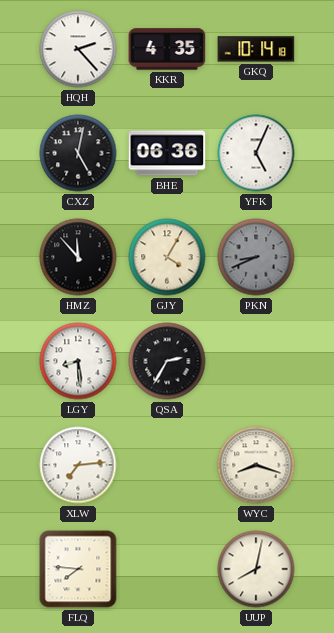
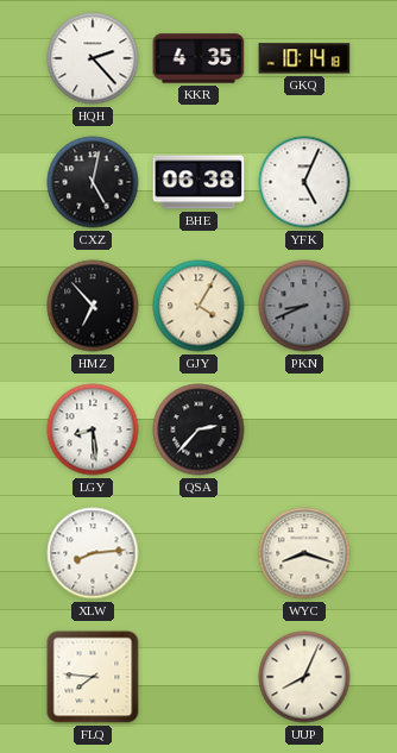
BHE: 06:36 -> 06:38 (198, 182)
HMZ: 11:53 -> 6:53 (93, 306)
QSA: 2:35 -> 2:37 (198, 429)
XLW: 7:14 -> 8:14 (93, 553)
UUP: 8:02 -> 8:04 (304, 677)
